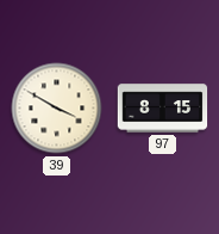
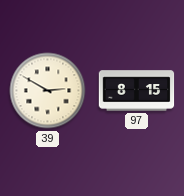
39: 3:50 -> 2:50 (48, 91)
